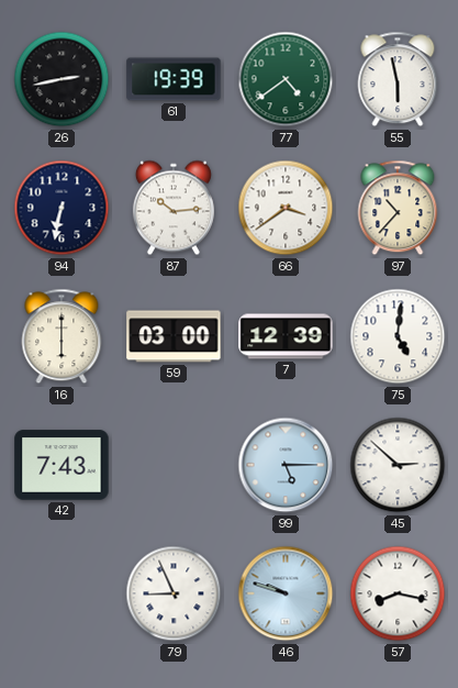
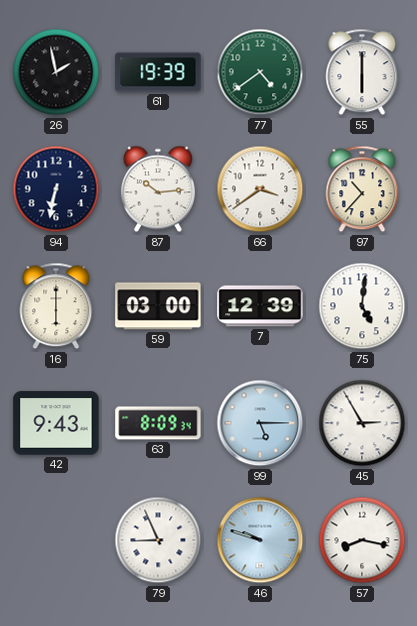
26: 2:43 -> 1:58 (56, 72)
55: 5:58 -> 6:00 (362, 72)
42: 7:43 -> 9:43 (56, 423)
63: none -> 8:09 (158, 423)
45: 2:52 -> 2:55 (362, 423)
